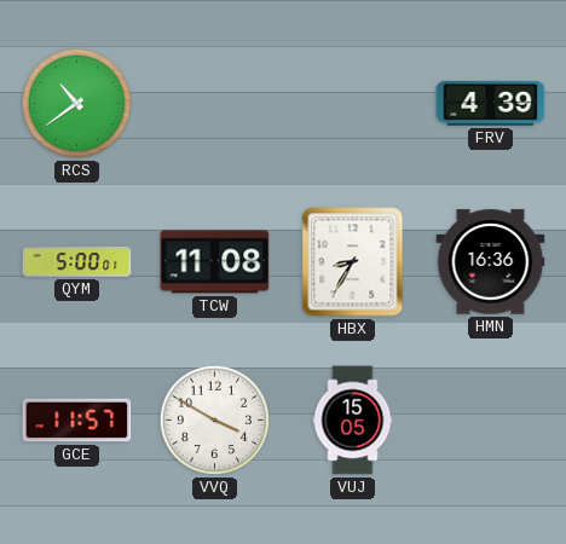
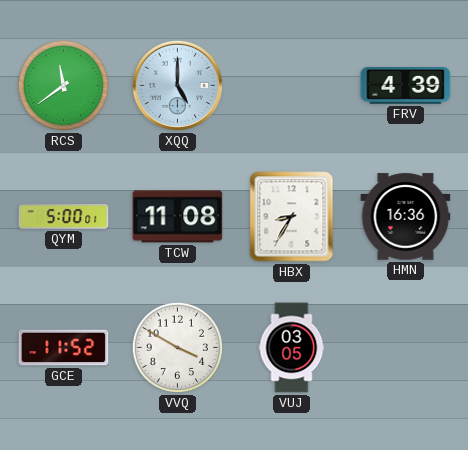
RCS: 10:39 -> 11:39 (63, 85)
XQQ: none -> 5:00 (177, 85)
GCE: 11:57 -> 11:52 (64, 348)
VUJ: 15:05 -> 03:05 (292, 348)
